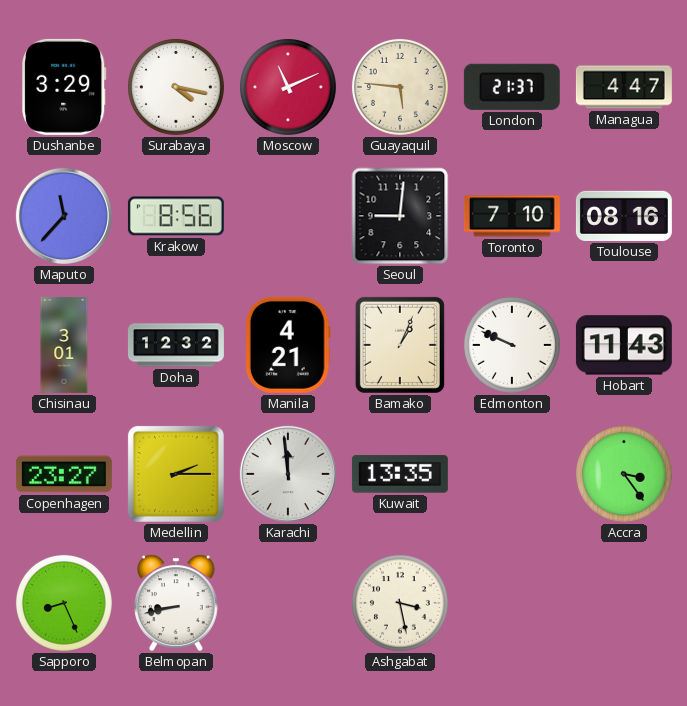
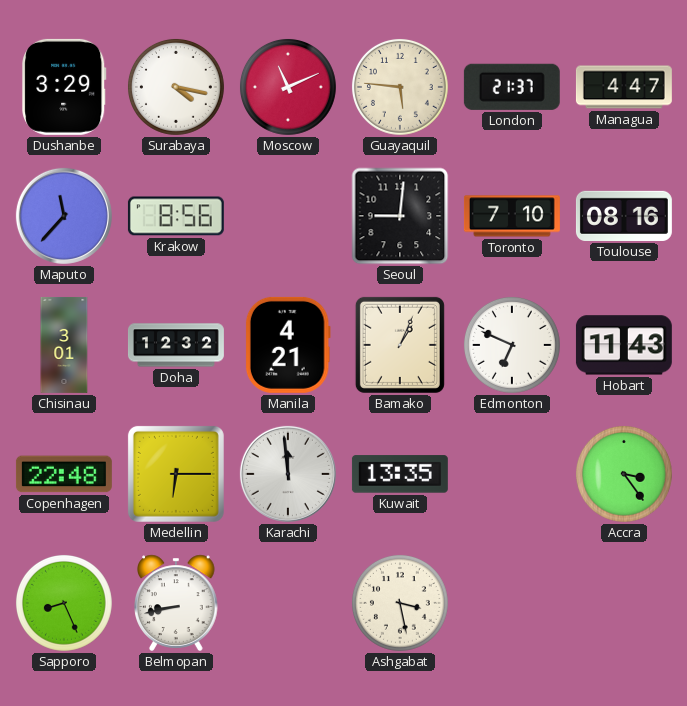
Edmonton: 9:49 -> 6:49 (512, 345)
Copenhagen: 23:27 -> 22:48 (64, 474)
Medellin: 2:15 -> 6:15 (176, 474)
